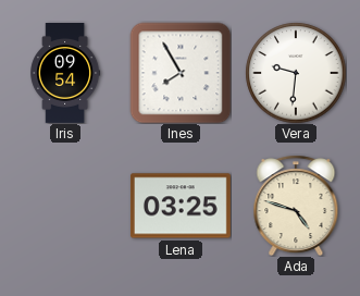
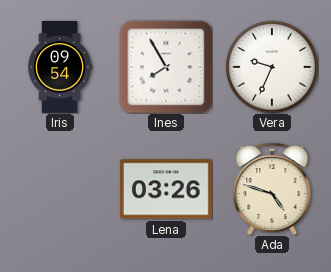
Vera: 9:31 -> 9:34 (272, 67)
Lena: 03:25 -> 03:26 (166, 189)
